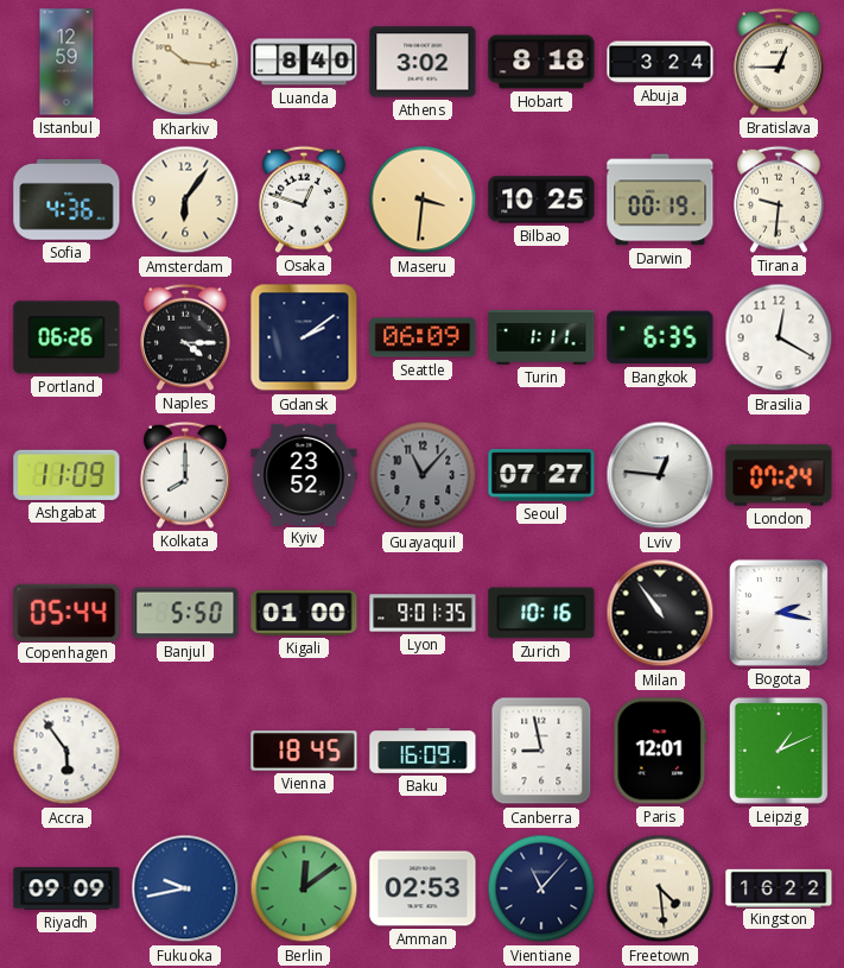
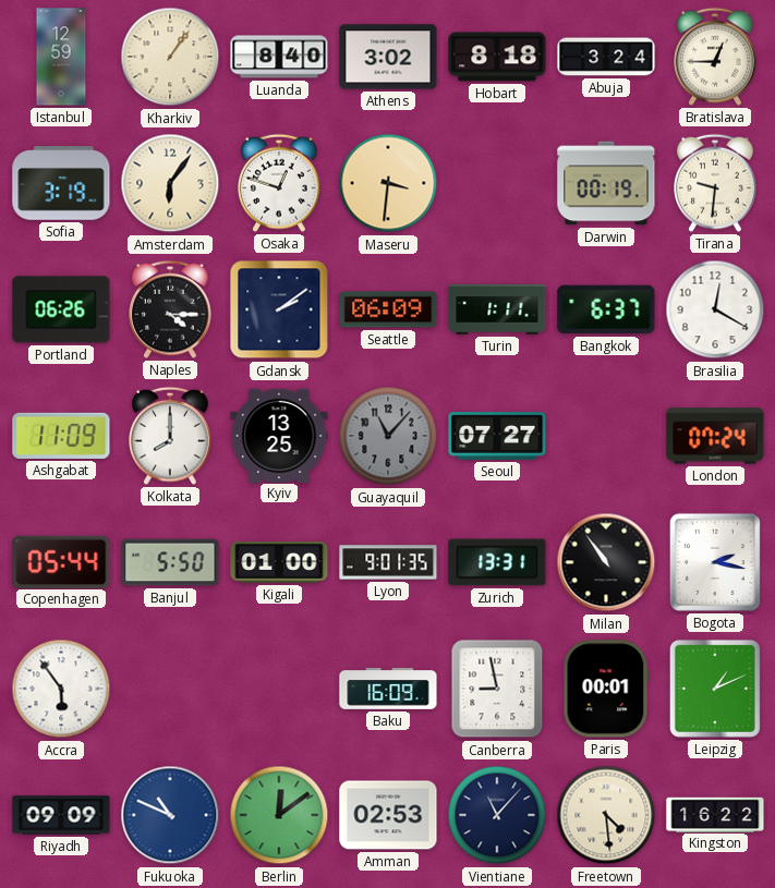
Kharkiv: 10:16 -> 1:06 (170, 57)
Sofia: 4:36 -> 3:19 (61, 184)
Bilbao: 10:25 -> none (541, 200)
Bangkok: 6:35 -> 6:37 (606, 309)
Kyiv: 23:52 -> 13:25 (279, 435)
Lviv: 12:46 -> none (660, 475)
Zurich: 10:16 -> 13:31 (497, 562)
Vienna: 18:45 -> none (304, 751)
Paris: 12:01 -> 00:01 (606, 689)
Fukuoka: 9:43 -> 10:49 (170, 815)
